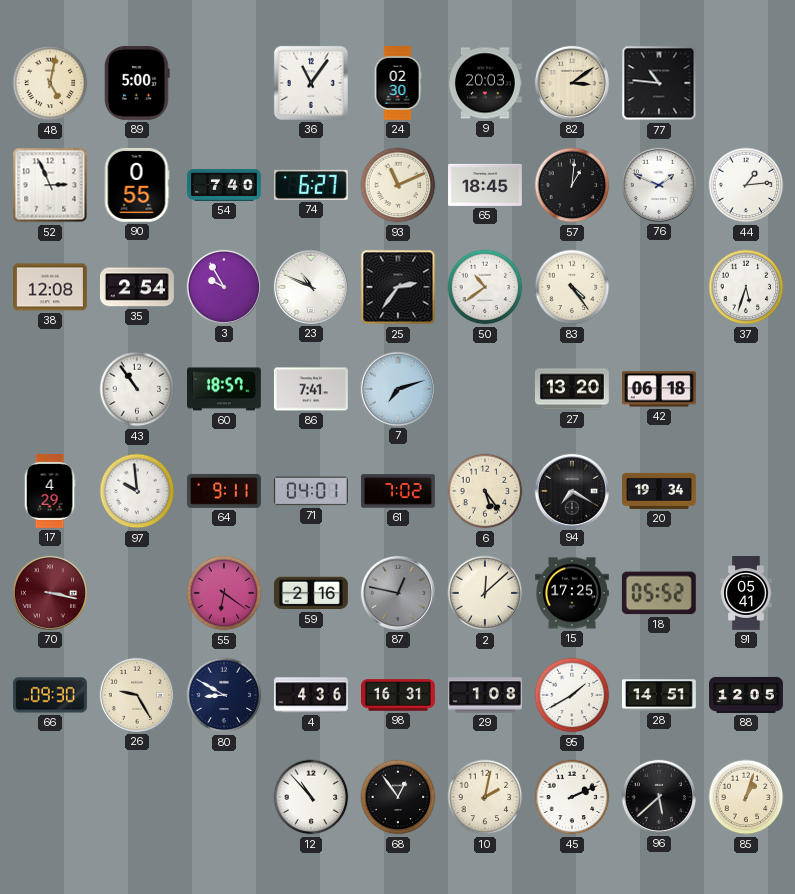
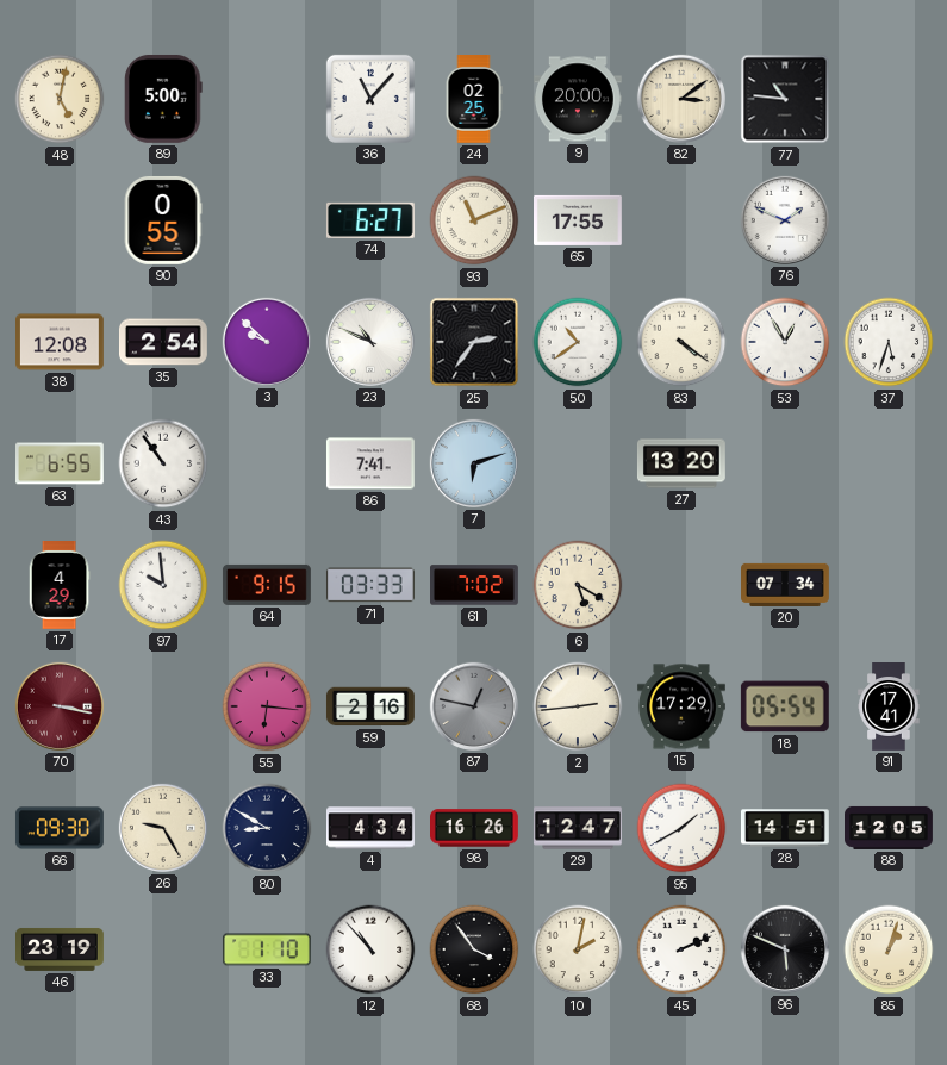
36: 11:06 -> 11:07 (370, 99)
24: 02:30 -> 02:25 (474, 100)
9: 20:03 -> 20:00 (579, 99)
52: 2:56 -> none (50, 185)
54: 7:40 -> none (225, 185)
65: 18:45 -> 17:55 (579, 220)
57: 1:01 -> none (572, 185)
44: 1:14 -> none (746, 185)
3: 9:55 -> 9:52 (267, 342)
83: 4:24 -> 4:21 (681, 342)
53: none -> 12:55 (785, 342)
63: none -> 6:55 (61, 463)
60: 18:57 -> none (225, 389)
7: 7:12 -> 6:12 (474, 463)
42: 06:18 -> none (660, 389)
64: 9:11 -> 9:15 (267, 585)
71: 04:01 -> 03:33 (370, 585)
6: 5:24 -> 5:20 (578, 585)
94: 7:20 -> none (572, 491)
20: 19:34 -> 07:34 (786, 585)
55: 6:21 -> 6:16 (267, 706)
2: 12:08 -> 2:44 (578, 706)
15: 17:25 -> 17:29 (683, 706)
18: 05:52 -> 05:54 (785, 706)
91: 05:41 -> 17:41 (889, 708)
4: 4:36 -> 4:34 (372, 828)
98: 16:31 -> 16:26 (475, 828)
29: 1:08 -> 12:47 (579, 828)
46: none -> 23:19 (61, 949)
33: none -> 1:10 (268, 949)
68: 12:54 -> 3:54 (474, 949)
96: 5:38 -> 5:49 (785, 949)
